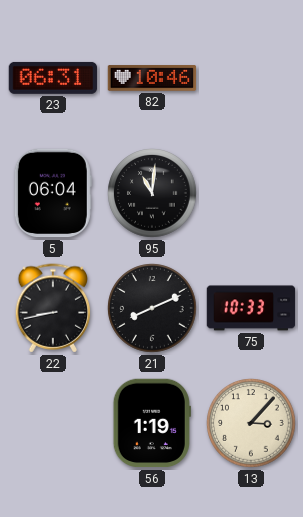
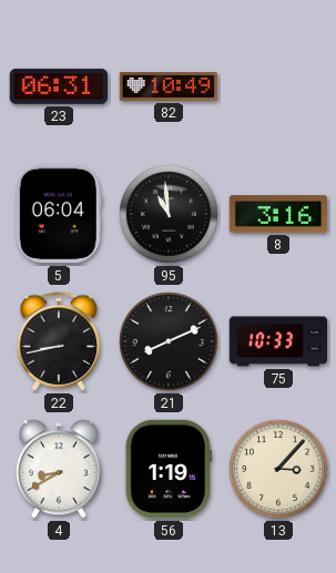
82: 10:46 -> 10:49 (169, 86)
95: 11:01 -> 10:59 (169, 214)
8: none -> 3:16 (278, 214)
4: none -> 8:40 (59, 469)
